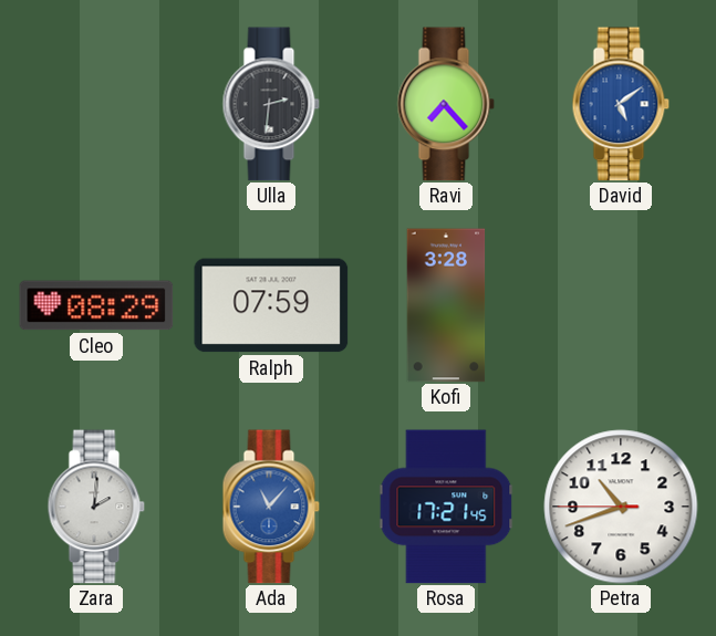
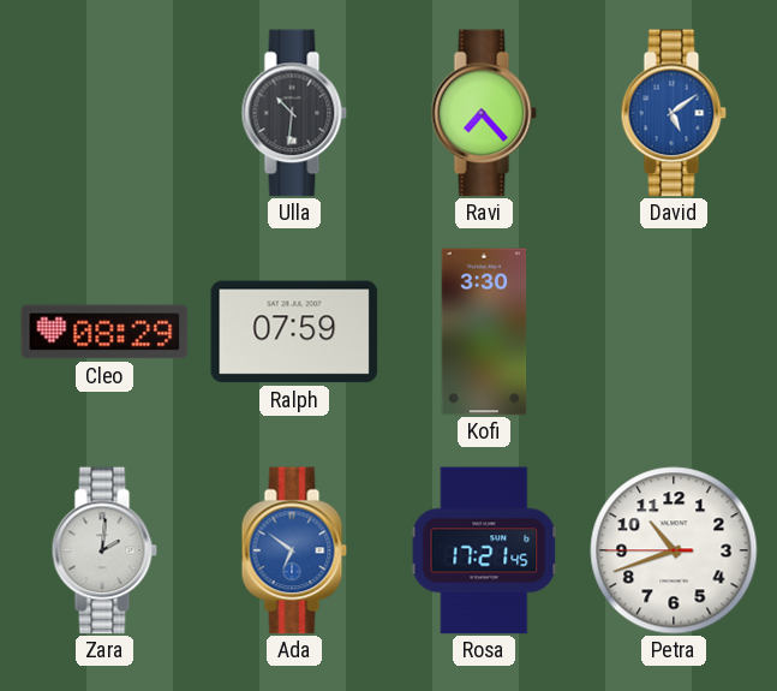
Ulla: 2:31 -> 10:31 (294, 113)
Kofi: 3:28 -> 3:30 (484, 332)
Ada: 11:07 -> 6:51 (294, 550)
